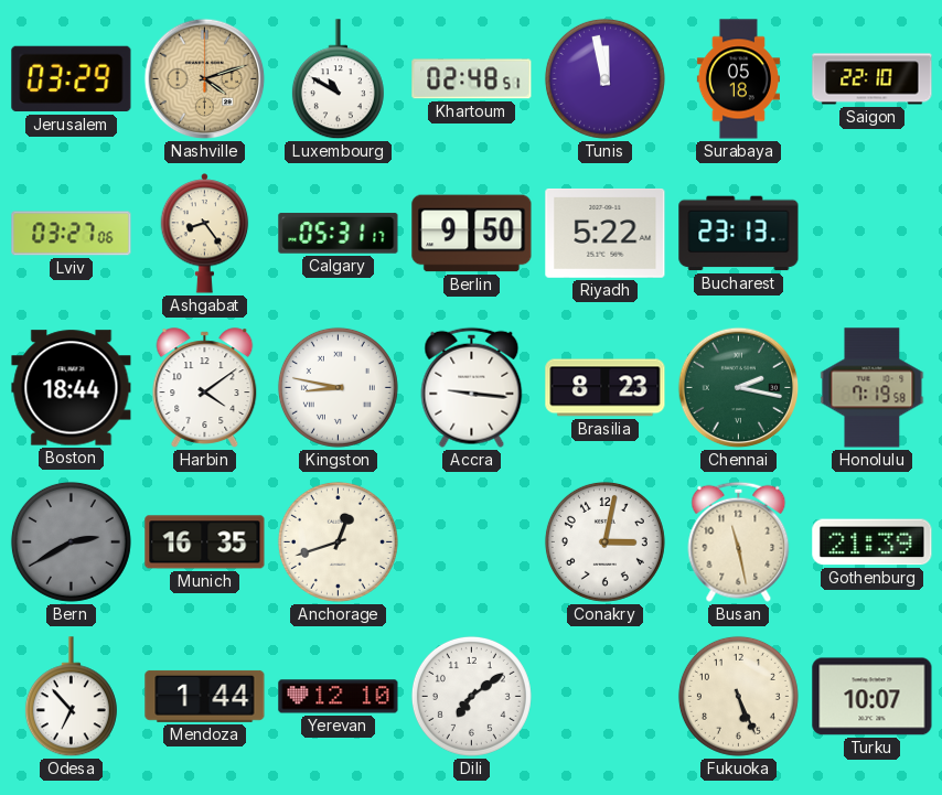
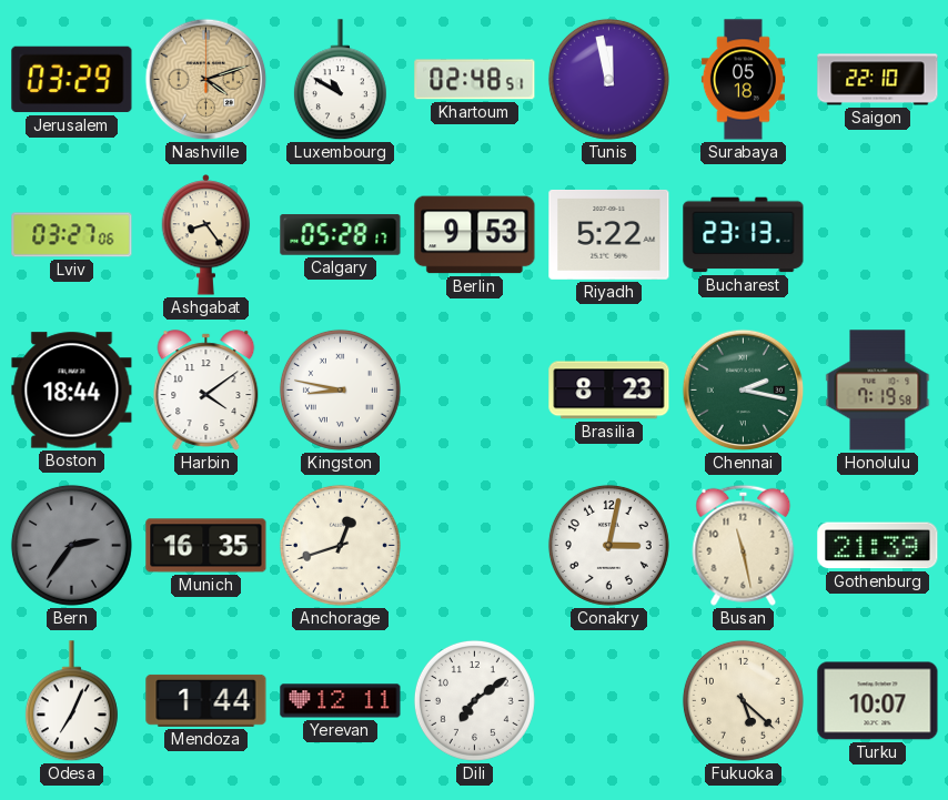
Calgary: 05:31 -> 05:28 (341, 235)
Berlin: 9:50 -> 9:53 (475, 235)
Accra: 9:16 -> none (472, 387)
Bern: 2:40 -> 2:36 (71, 545)
Odesa: 6:53 -> 7:04 (71, 701)
Yerevan: 12:10 -> 12:11 (341, 701)
Fukuoka: 5:26 -> 5:22 (743, 700)
